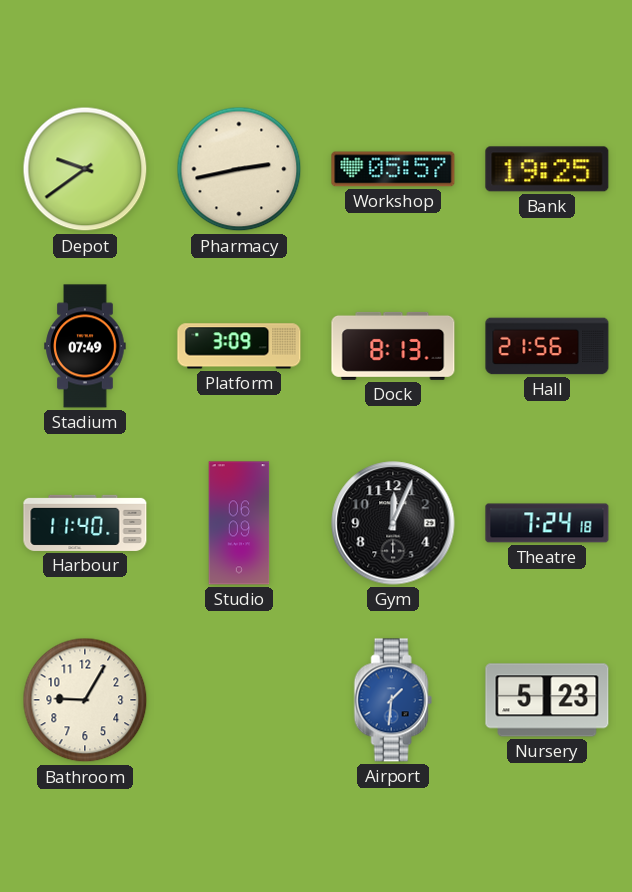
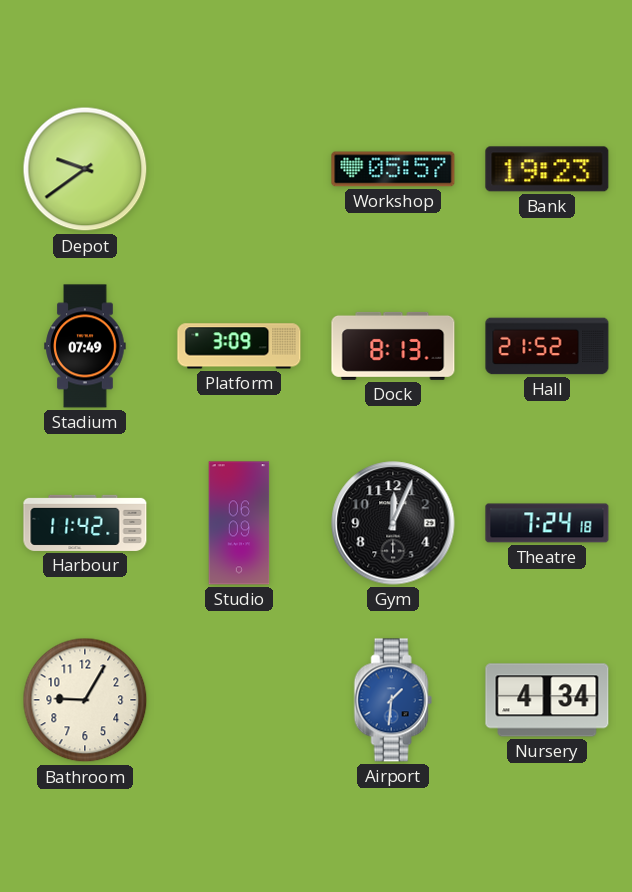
Pharmacy: 2:43 -> none (239, 169)
Bank: 19:25 -> 19:23 (547, 169)
Hall: 21:56 -> 21:52 (547, 346)
Harbour: 11:40 -> 11:42 (85, 523)
Nursery: 5:23 -> 4:34 (547, 700)
